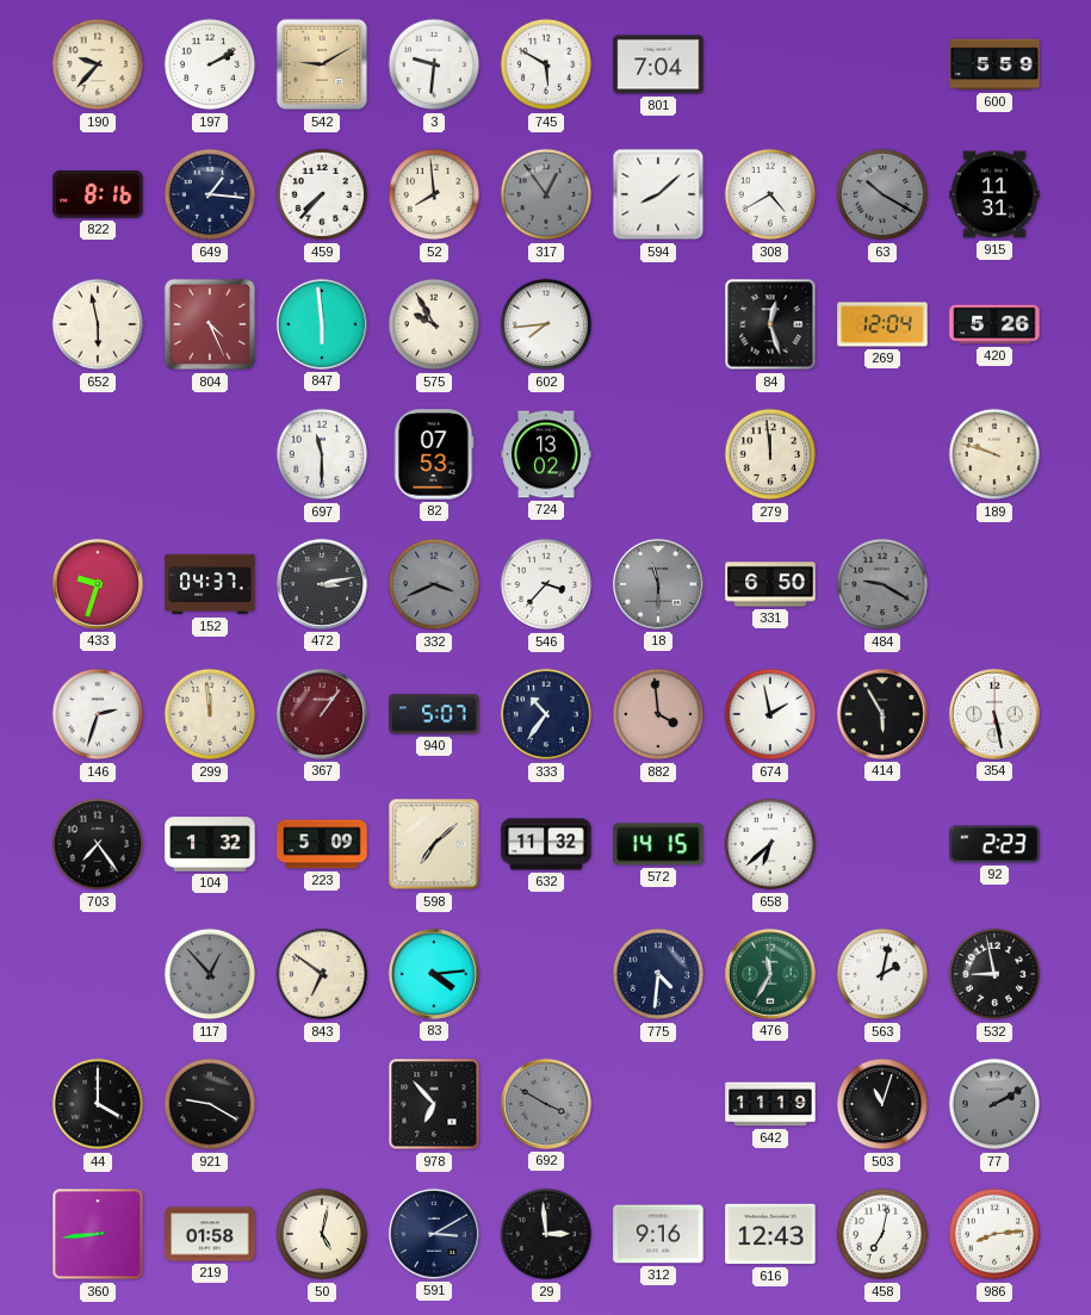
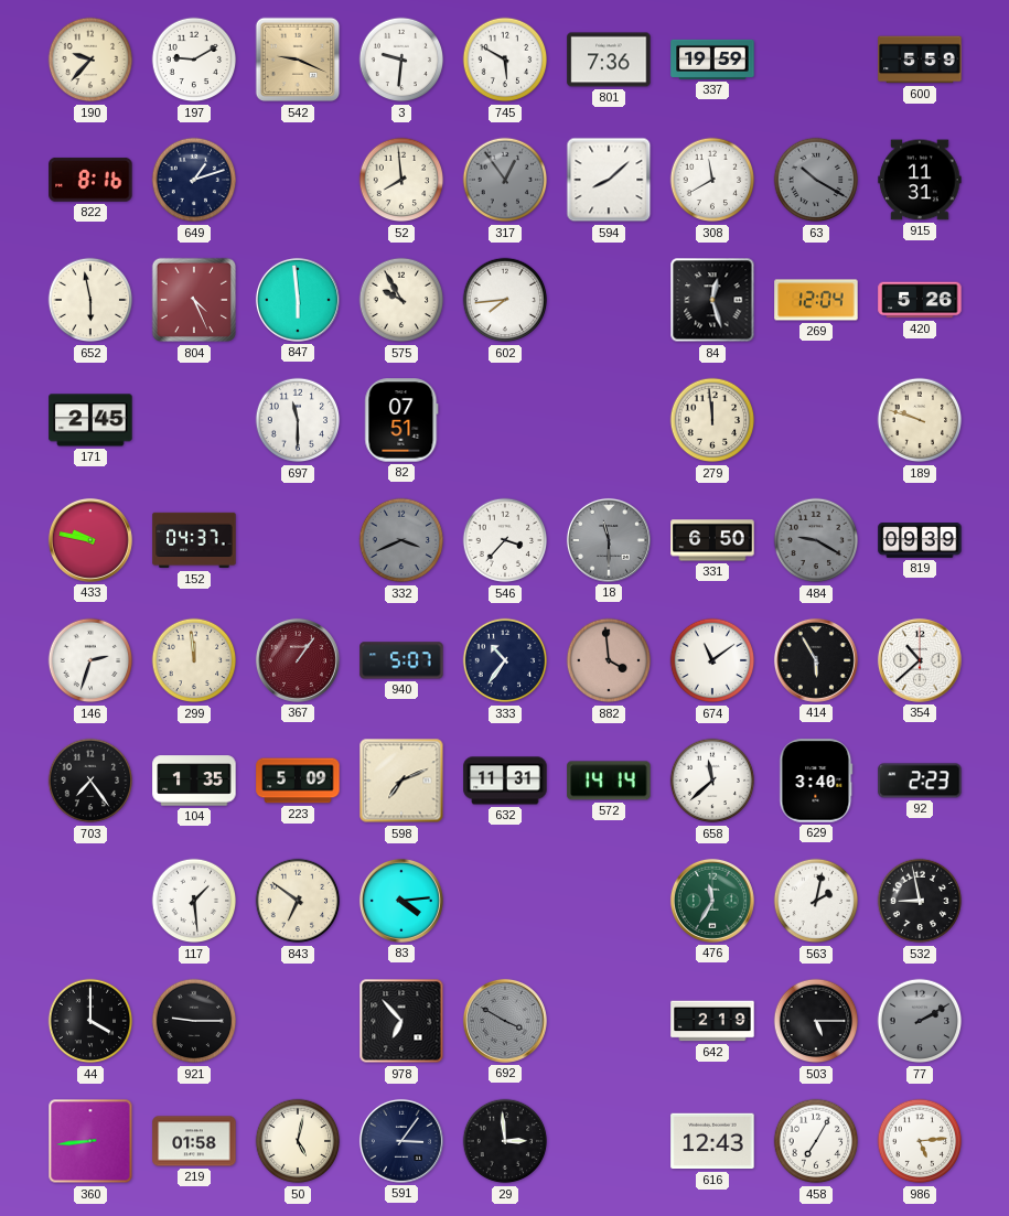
197: 2:10 -> 9:10 (194, 60)
542: 9:10 -> 9:19 (298, 60)
801: 7:04 -> 7:36 (609, 60)
337: none -> 19:59 (712, 60)
649: 1:16 -> 1:12 (194, 180)
459: 7:37 -> none (322, 194)
308: 4:40 -> 11:40 (712, 180)
171: none -> 2:45 (90, 420)
82: 07:53 -> 07:51 (401, 420)
724: 13:02 -> none (546, 454)
433: 9:33 -> 9:47 (90, 540)
472: 3:13 -> none (322, 584)
819: none -> 09:39 (920, 540)
674: 1:58 -> 11:09 (712, 660)
354: 5:28 -> 10:38 (920, 660)
104: 1:32 -> 1:35 (194, 781)
598: 7:08 -> 7:11 (401, 781)
632: 11:32 -> 11:31 (505, 781)
572: 14:15 -> 14:14 (609, 781)
658: 6:38 -> 11:38 (712, 781)
629: none -> 3:40 (816, 781)
117: 12:53 -> 1:29 (194, 901)
117 dial: grey -> white (194, 901)
775: 4:31 -> none (658, 974)
921: 9:20 -> 9:15 (194, 1021)
642: 11:19 -> 2:19 (712, 1021)
503: 11:03 -> 5:15 (816, 1021)
591: 3:10 -> 3:06 (401, 1141)
312: 9:16 -> none (658, 1234)
458: 7:02 -> 7:05 (816, 1141)
986: 8:14 -> 5:14 (920, 1141)
